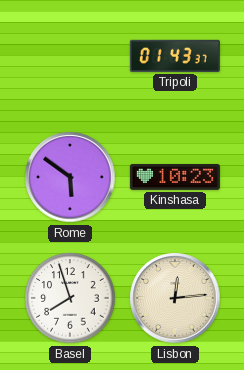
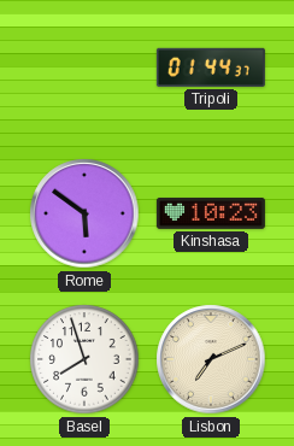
Tripoli: 01:43 -> 01:44 (211, 68)
Lisbon: 12:14 -> 7:11 (211, 359)
